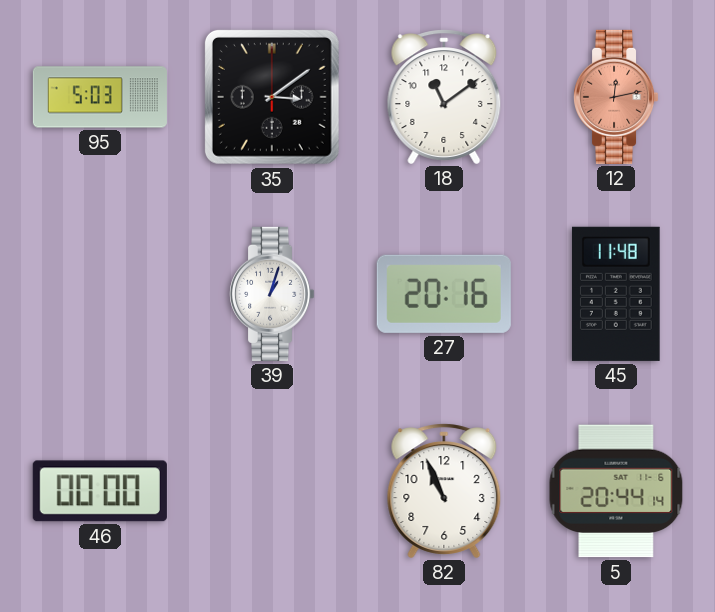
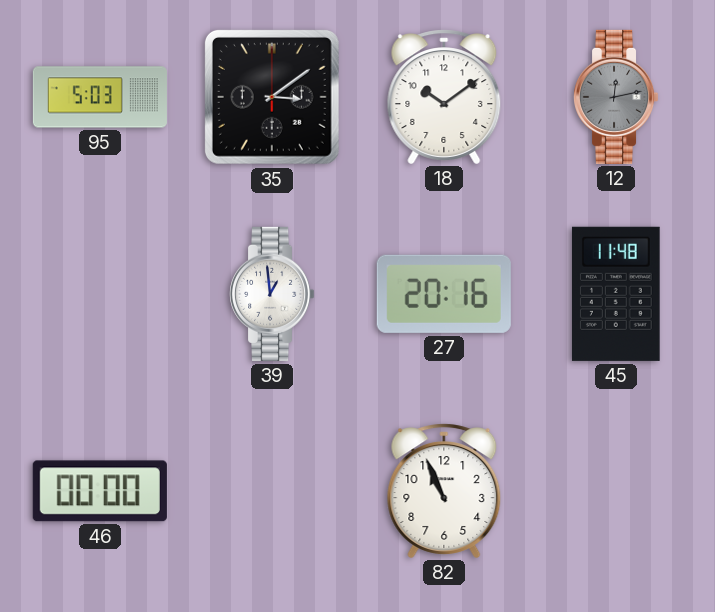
18: 11:09 -> 10:09 (444, 97)
12 dial: salmon -> grey (617, 97)
39: 1:03 -> 12:59 (273, 294)
5: 20:44 -> none (616, 491)
